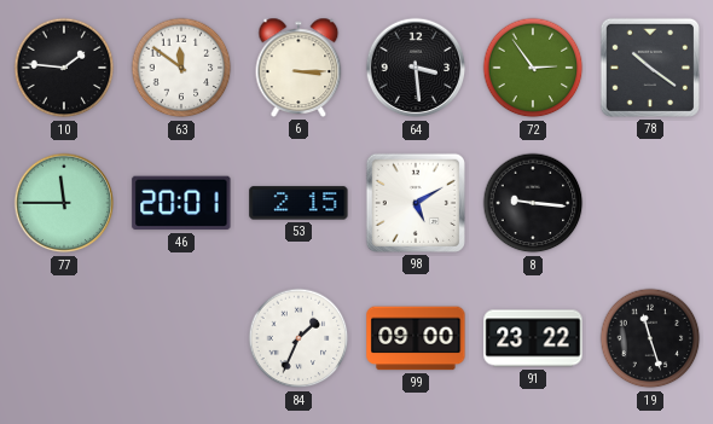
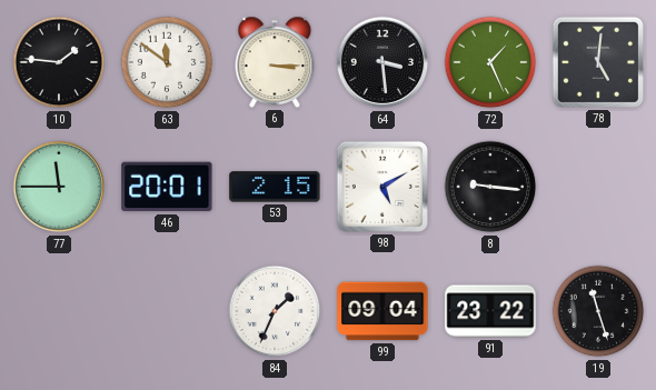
72: 2:54 -> 1:26 (490, 62)
78: 10:21 -> 5:01 (598, 62)
99: 09:00 -> 09:04 (382, 311)
